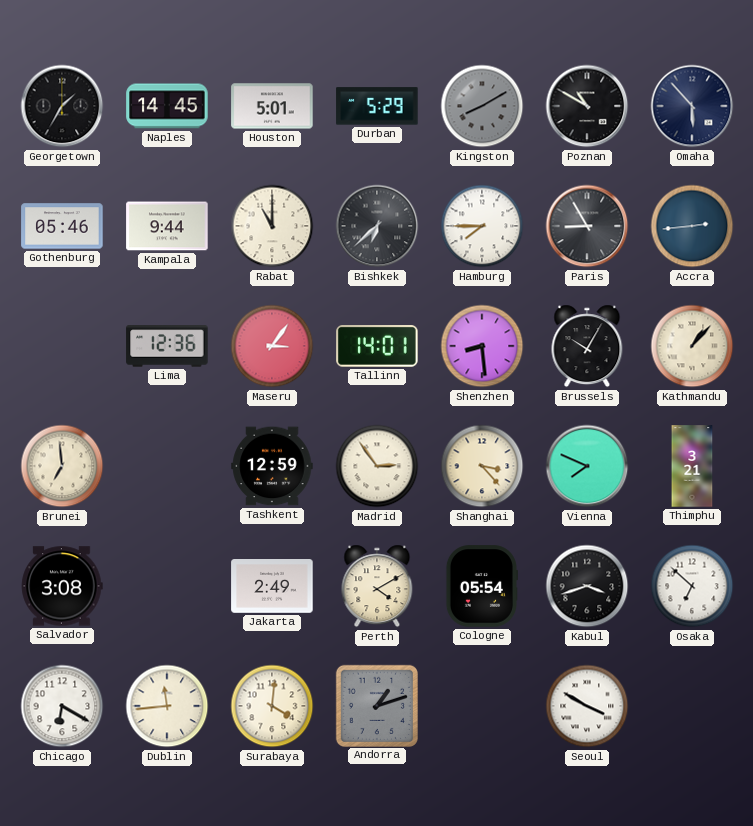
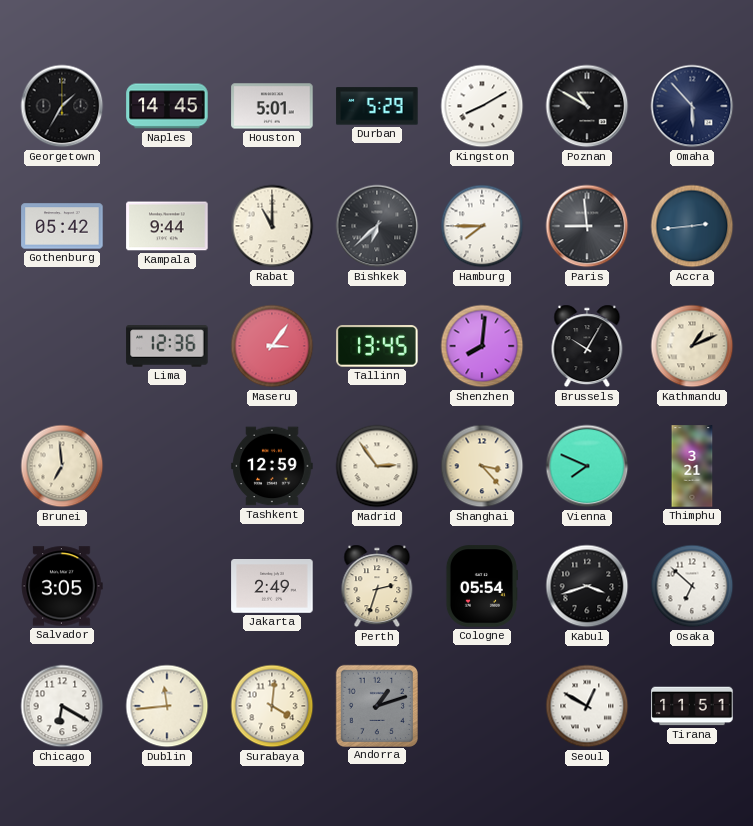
Kingston dial: grey -> white (482, 106)
Gothenburg: 05:46 -> 05:42 (62, 226)
Paris: 8:55 -> 8:59 (587, 226)
Tallinn: 14:01 -> 13:45 (377, 347)
Shenzhen: 8:29 -> 8:01 (482, 346)
Kathmandu: 1:07 -> 1:11 (692, 346)
Salvador: 3:08 -> 3:05 (62, 586)
Perth: 4:10 -> 2:33 (377, 586)
Seoul: 3:50 -> 12:50 (587, 706)
Tirana: none -> 11:51 (692, 706)
